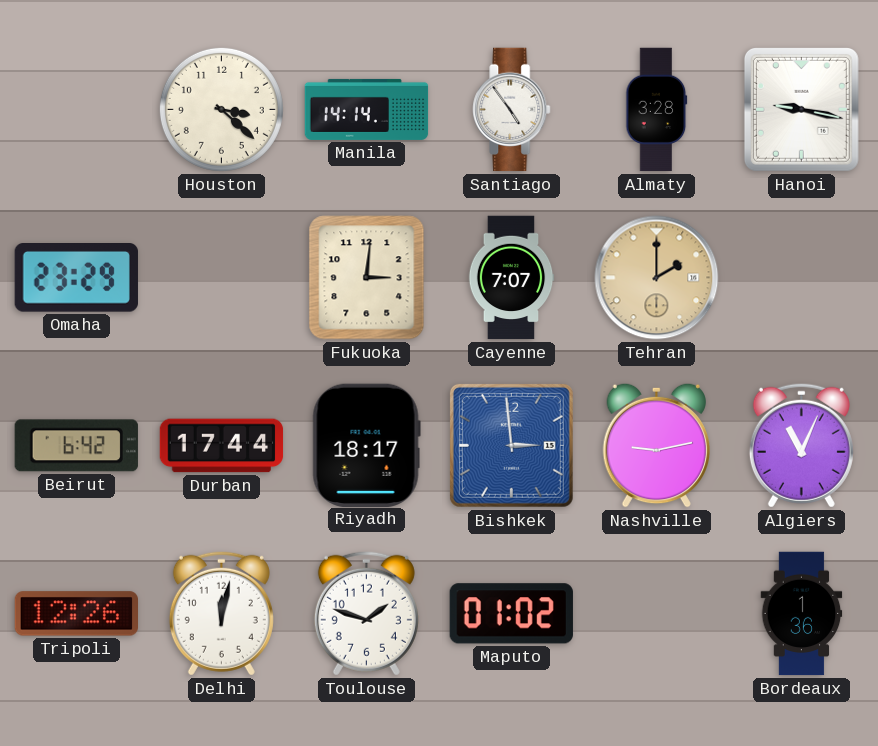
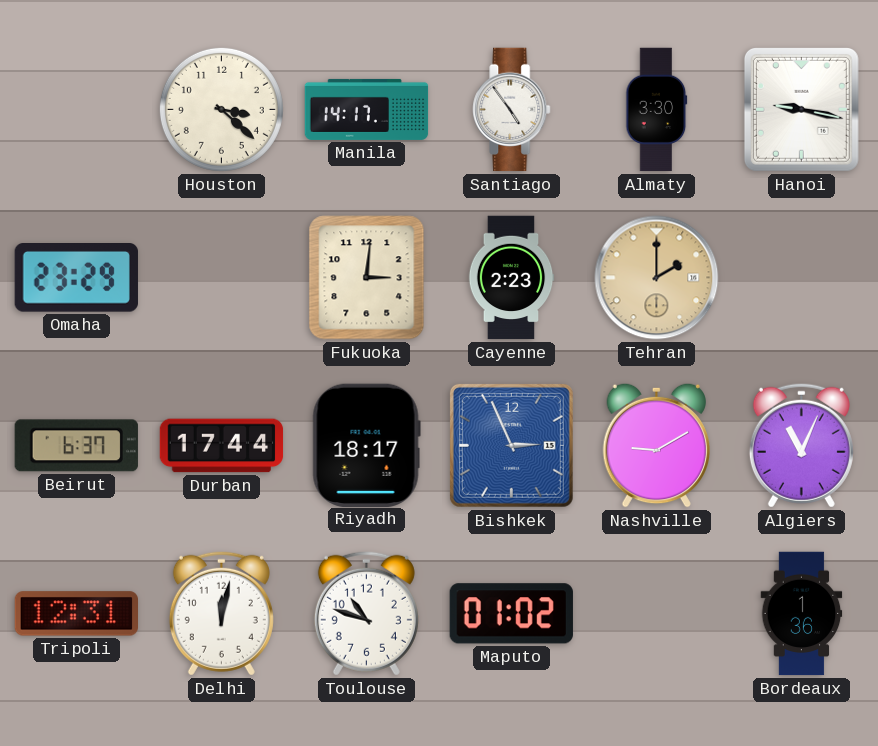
Manila: 14:14 -> 14:17 (367, 109)
Almaty: 3:28 -> 3:30 (657, 110)
Cayenne: 7:07 -> 2:23 (511, 278)
Beirut: 6:42 -> 6:37 (76, 446)
Bishkek: 2:59 -> 2:56 (511, 445)
Nashville: 9:13 -> 9:10 (656, 445)
Tripoli: 12:26 -> 12:31 (76, 614)
Toulouse: 1:48 -> 10:48 (366, 613)
